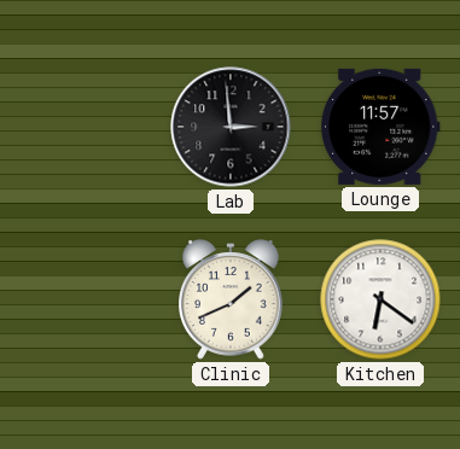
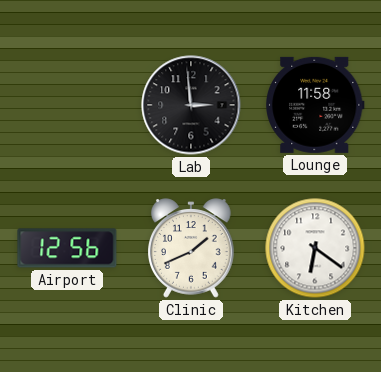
Lounge: 11:57 -> 11:58 (315, 105)
Airport: none -> 12:56 (67, 248)
